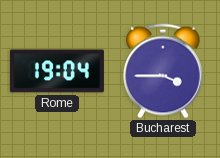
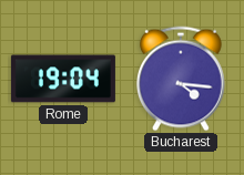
Bucharest: 3:45 -> 4:16 (182, 79)
